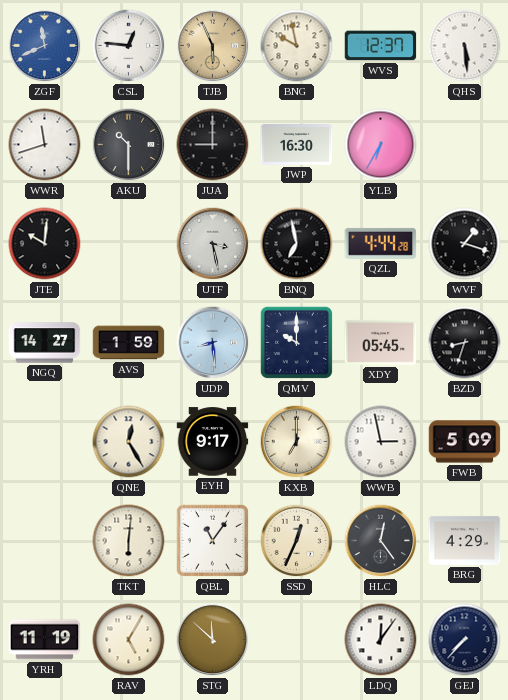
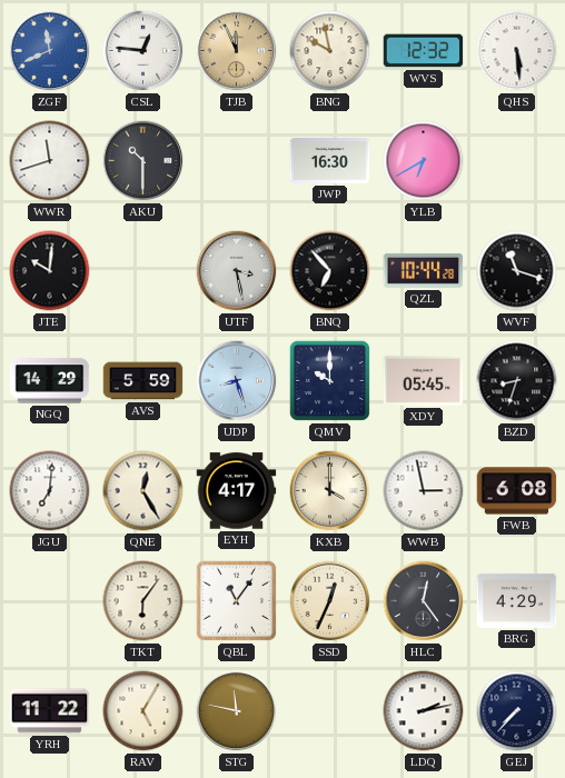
TJB: 5:56 -> 11:56 (237, 51)
WVS: 12:37 -> 12:32 (424, 51)
JUA: 9:00 -> none (213, 145)
YLB: 6:35 -> 6:40 (424, 161)
BNQ: 6:58 -> 6:53 (330, 271)
QZL: 4:44 -> 10:44 (424, 270)
WVF: 1:18 -> 11:18 (517, 271)
NGQ: 14:27 -> 14:29 (50, 381)
AVS: 1:59 -> 5:59 (143, 381)
UDP: 8:29 -> 8:27 (237, 381)
JGU: none -> 7:01 (50, 491)
EYH: 9:17 -> 4:17 (237, 491)
KXB: 7:00 -> 4:00 (330, 491)
FWB: 5:09 -> 6:08 (517, 491)
TKT: 6:01 -> 6:06 (143, 601)
YRH: 11:19 -> 11:22 (50, 711)
STG: 11:52 -> 11:47 (237, 711)
LDQ: 12:06 -> 2:13 (424, 711)
